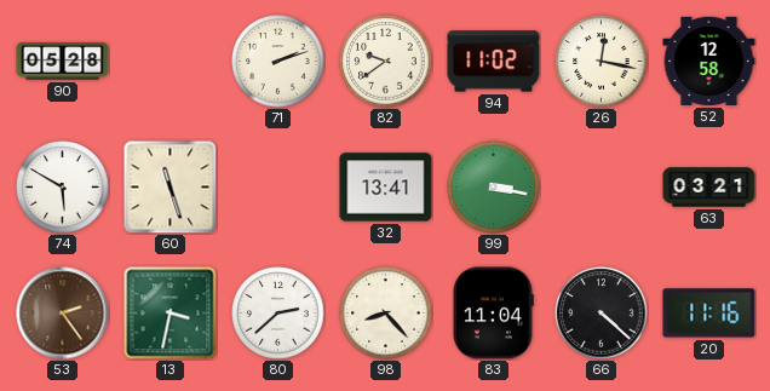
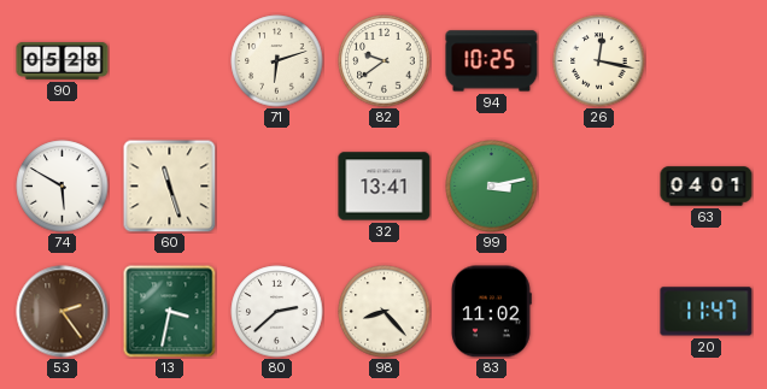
71: 2:12 -> 6:12 (277, 61)
94: 11:02 -> 10:25 (492, 61)
52: 12:58 -> none (709, 61)
99: 3:17 -> 3:13 (492, 187)
63: 03:21 -> 04:01 (707, 187)
83: 11:04 -> 11:02 (492, 312)
66: 4:22 -> none (602, 314)
20: 11:16 -> 11:47 (707, 312)
